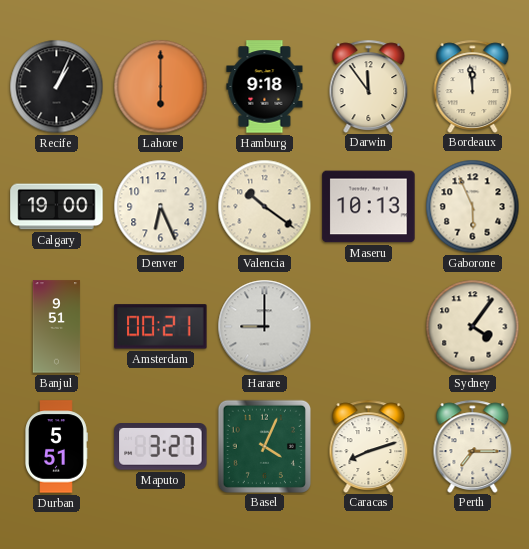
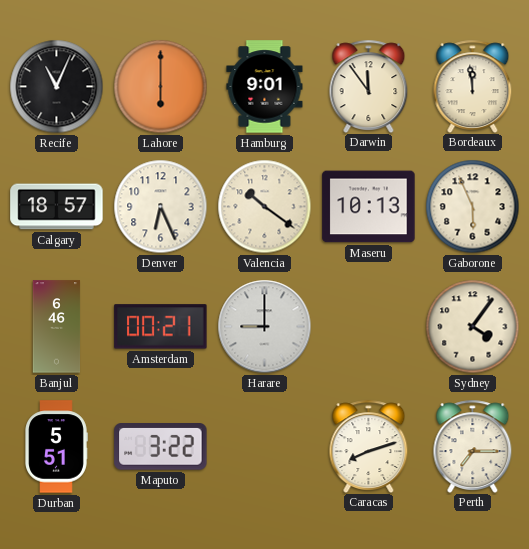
Recife: 1:04 -> 11:04 (57, 87)
Hamburg: 9:18 -> 9:01 (265, 87)
Calgary: 19:00 -> 18:57 (57, 207)
Banjul: 9:51 -> 6:46 (57, 327)
Maputo: 3:27 -> 3:22 (161, 447)
Basel: 4:04 -> none (264, 446)
